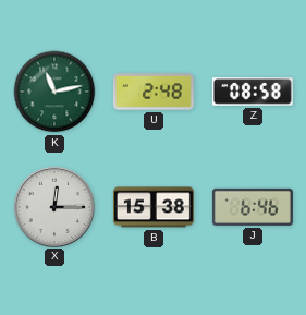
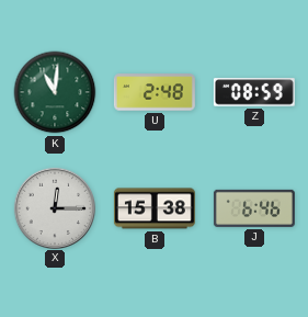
K: 11:13 -> 11:01 (55, 92)
Z: 08:58 -> 08:59 (254, 92)
